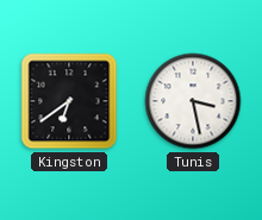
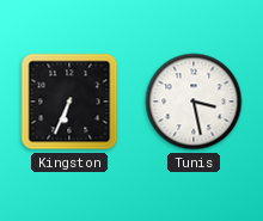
Kingston: 6:39 -> 6:34 (69, 102)
